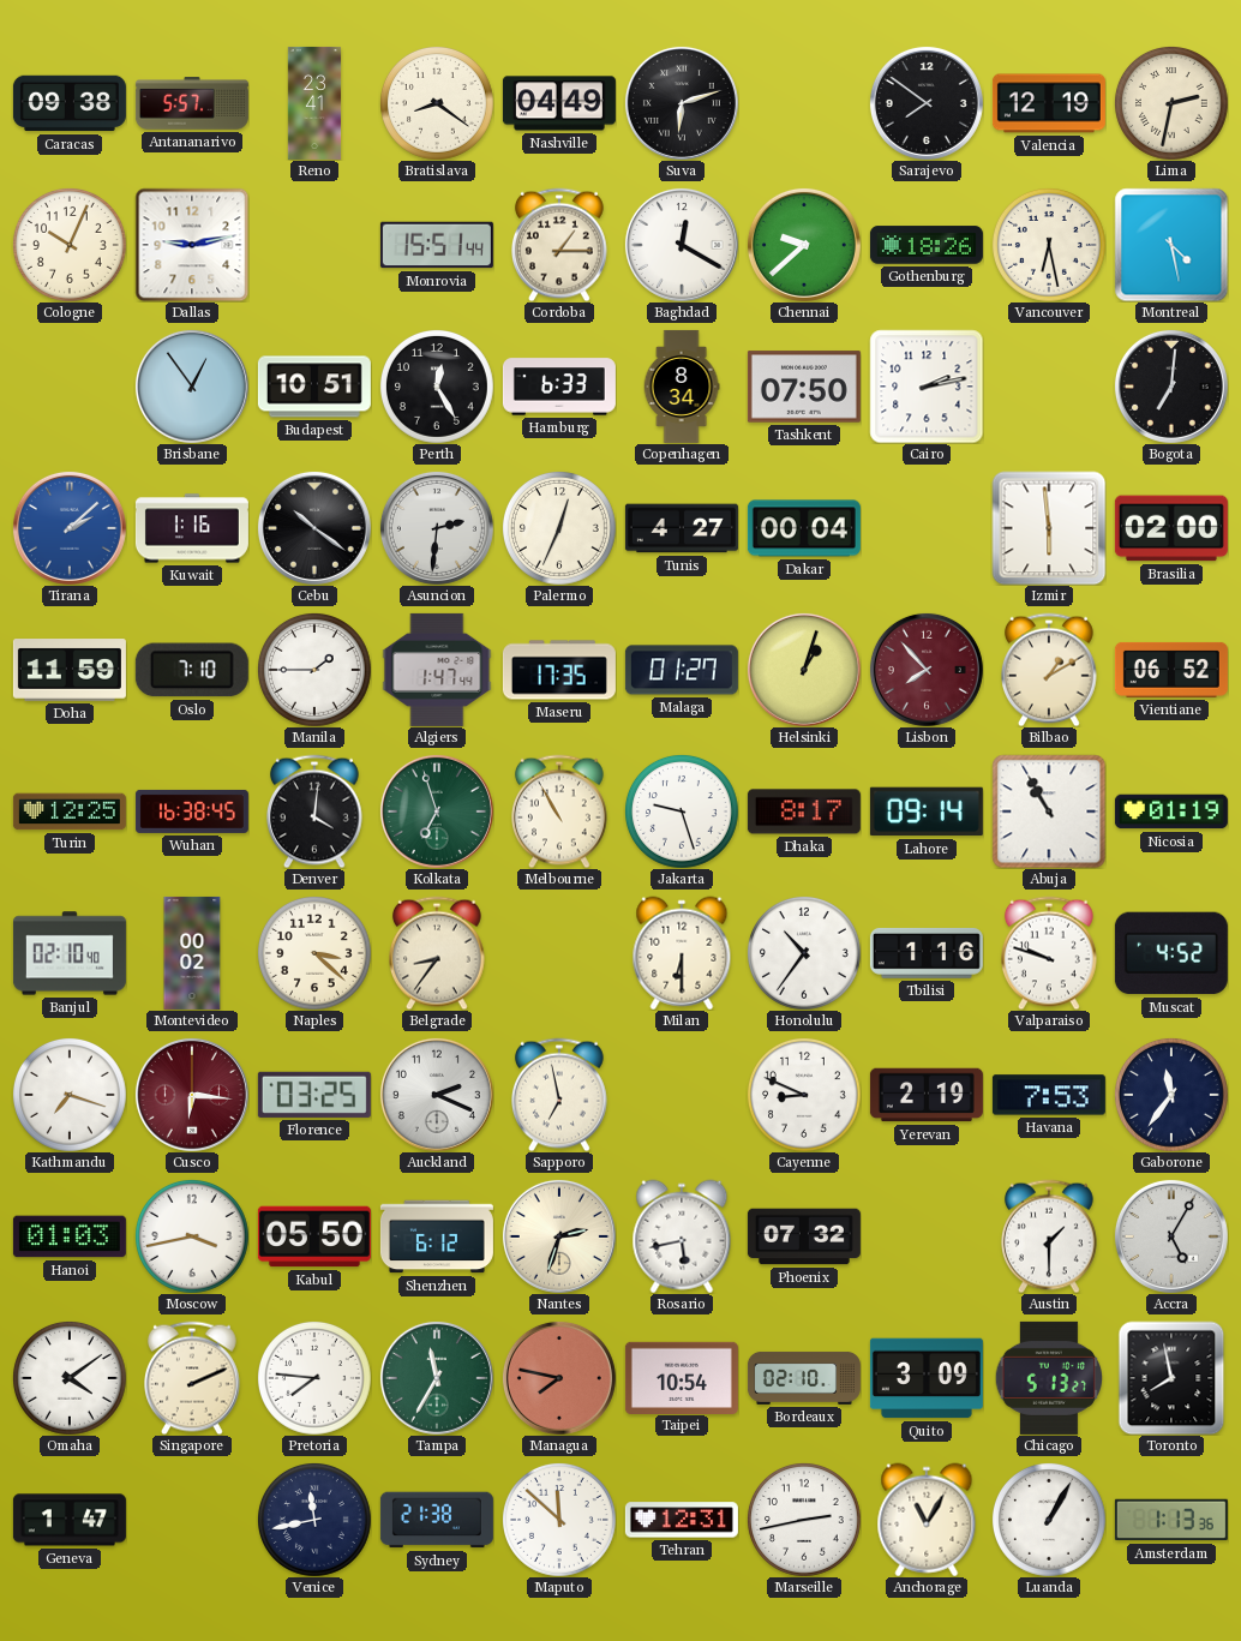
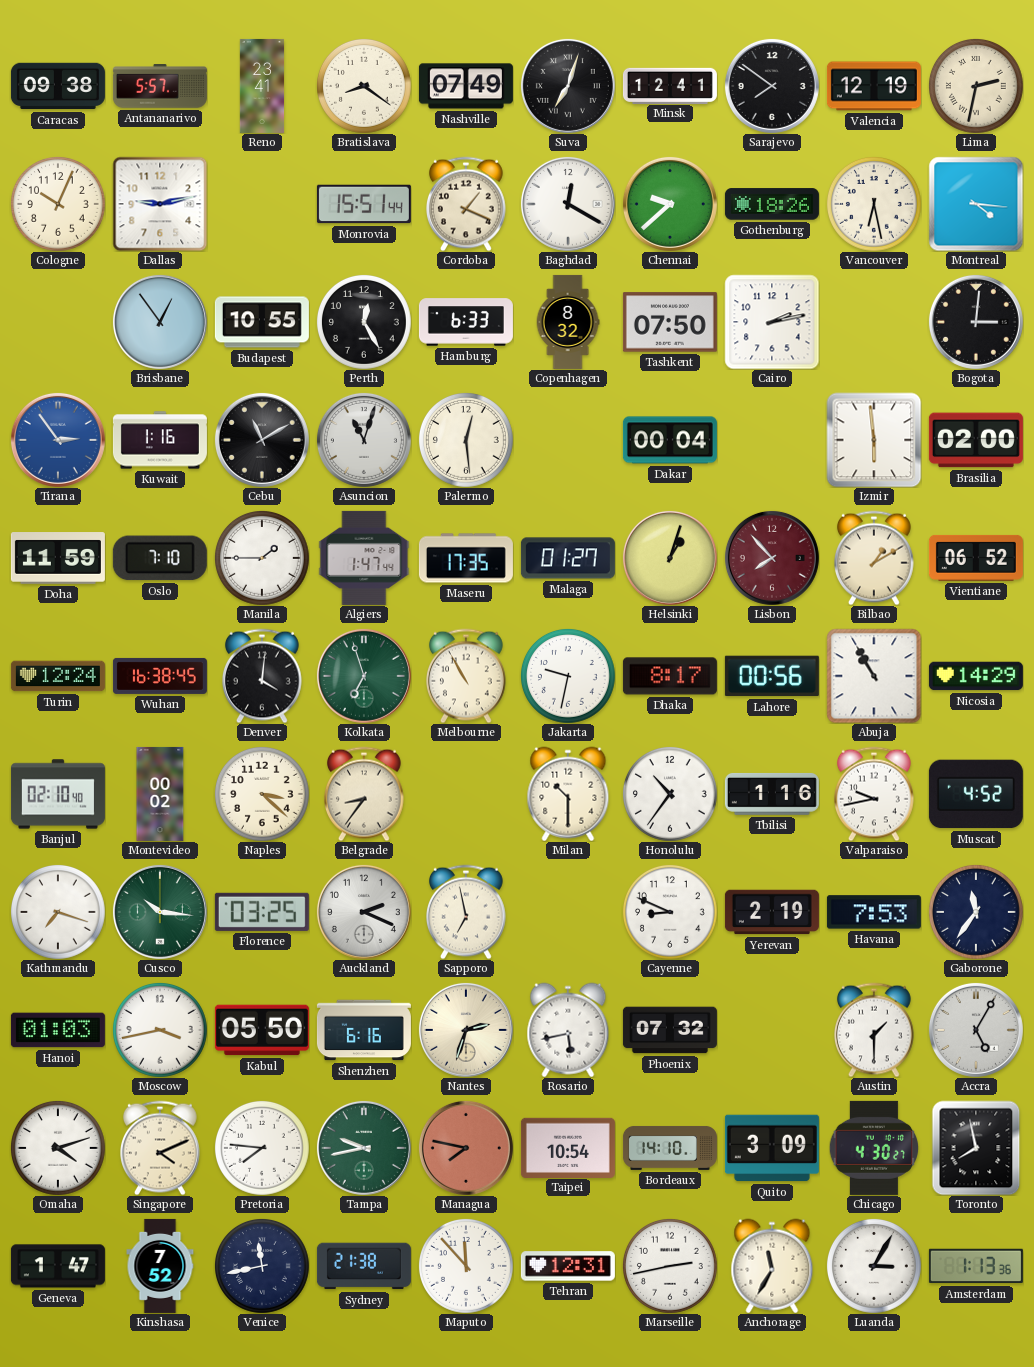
Nashville: 04:49 -> 07:49 (466, 86)
Suva: 6:12 -> 7:03 (568, 86)
Minsk: none -> 12:41 (670, 85)
Cordoba: 1:15 -> 1:19 (467, 204)
Montreal: 4:28 -> 4:16 (976, 204)
Budapest: 10:51 -> 10:55 (262, 322)
Copenhagen: 8:34 -> 8:32 (568, 322)
Bogota: 7:01 -> 3:01 (976, 322)
Tirana: 2:08 -> 2:54 (58, 440)
Cebu: 10:21 -> 11:10 (262, 440)
Asuncion: 2:31 -> 11:03 (364, 440)
Palermo: 12:34 -> 12:29 (466, 440)
Tunis: 4:27 -> none (682, 528)
Turin: 12:25 -> 12:24 (58, 676)
Jakarta: 9:27 -> 9:32 (568, 676)
Lahore: 09:14 -> 00:56 (772, 676)
Nicosia: 01:19 -> 14:29 (976, 676)
Milan: 6:30 -> 10:30 (568, 794)
Valparaiso: 9:48 -> 9:43 (875, 794)
Cusco: 6:16 -> 10:16 (160, 912)
Cusco dial: burgundy -> green (160, 912)
Shenzhen: 6:12 -> 6:16 (364, 1030)
Omaha: 4:09 -> 4:12 (58, 1148)
Singapore: 2:11 -> 4:11 (161, 1148)
Tampa: 11:35 -> 9:43 (364, 1148)
Bordeaux: 02:10 -> 14:10 (670, 1148)
Chicago: 5:13 -> 4:30 (874, 1148)
Kinshasa: none -> 7:52 (160, 1266)
Maputo: 11:52 -> 11:53 (466, 1266)
Anchorage: 11:05 -> 11:35 (772, 1266)
Luanda: 1:05 -> 3:05 (874, 1266)
